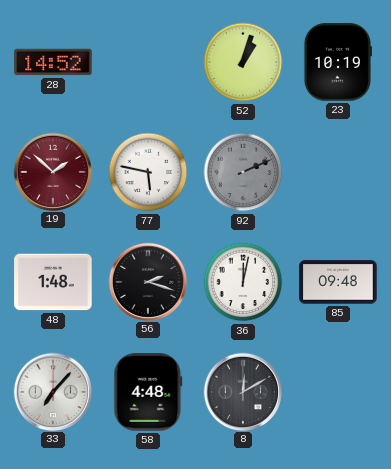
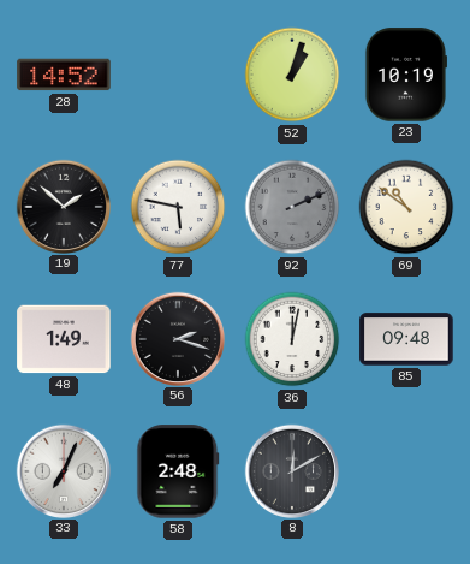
19 dial: burgundy -> black (63, 206)
69: none -> 10:51 (406, 207)
48: 1:48 -> 1:49 (64, 339)
33: 7:07 -> 7:04 (63, 470)
58: 4:48 -> 2:48 (178, 471)
